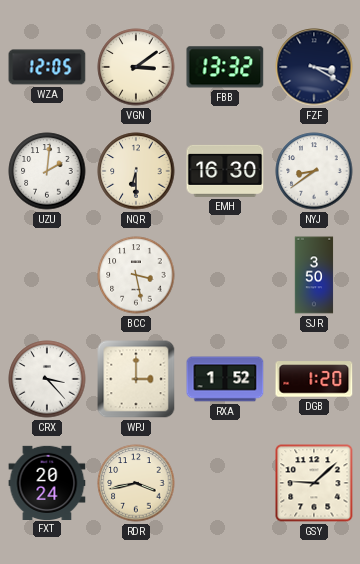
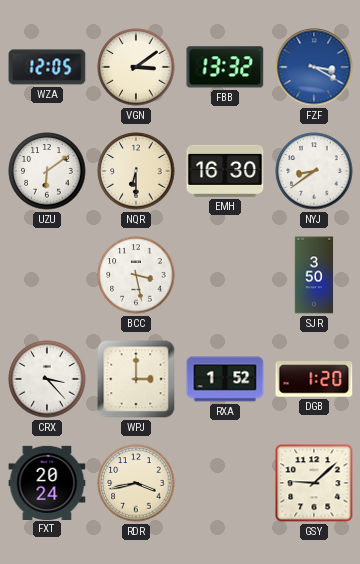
FZF dial: navy -> blue (314, 67)
UZU: 2:01 -> 6:09 (47, 171)
